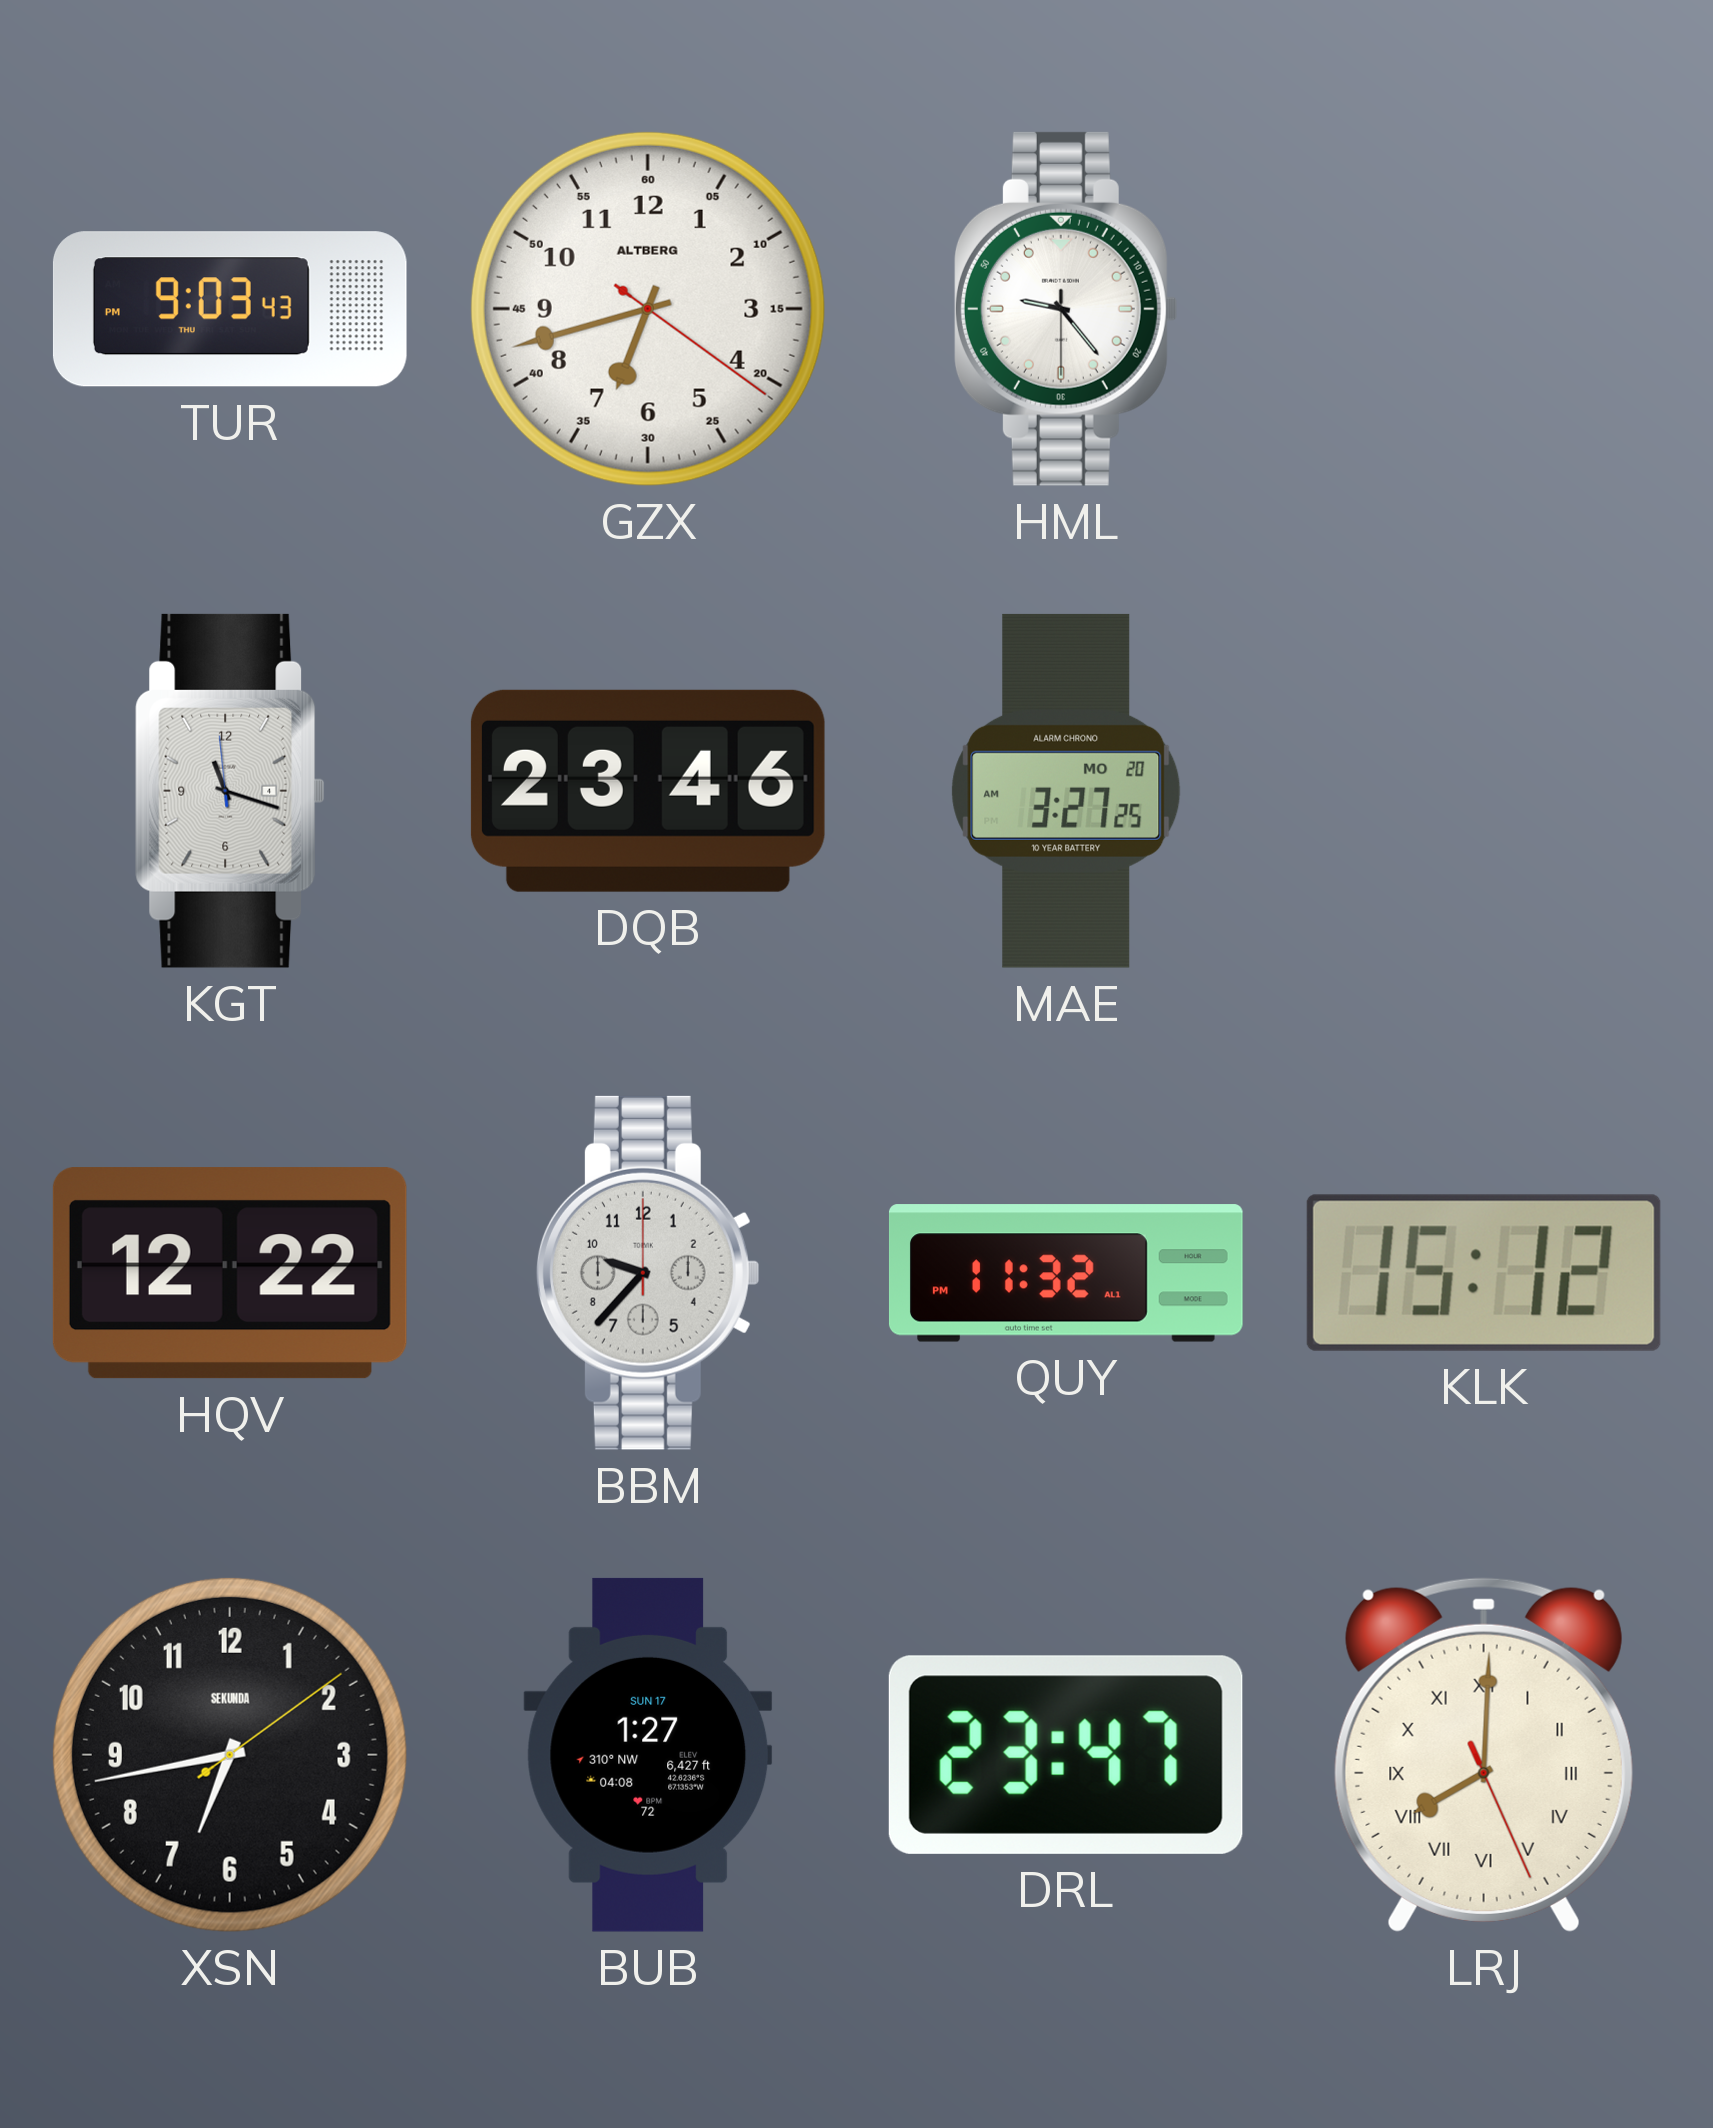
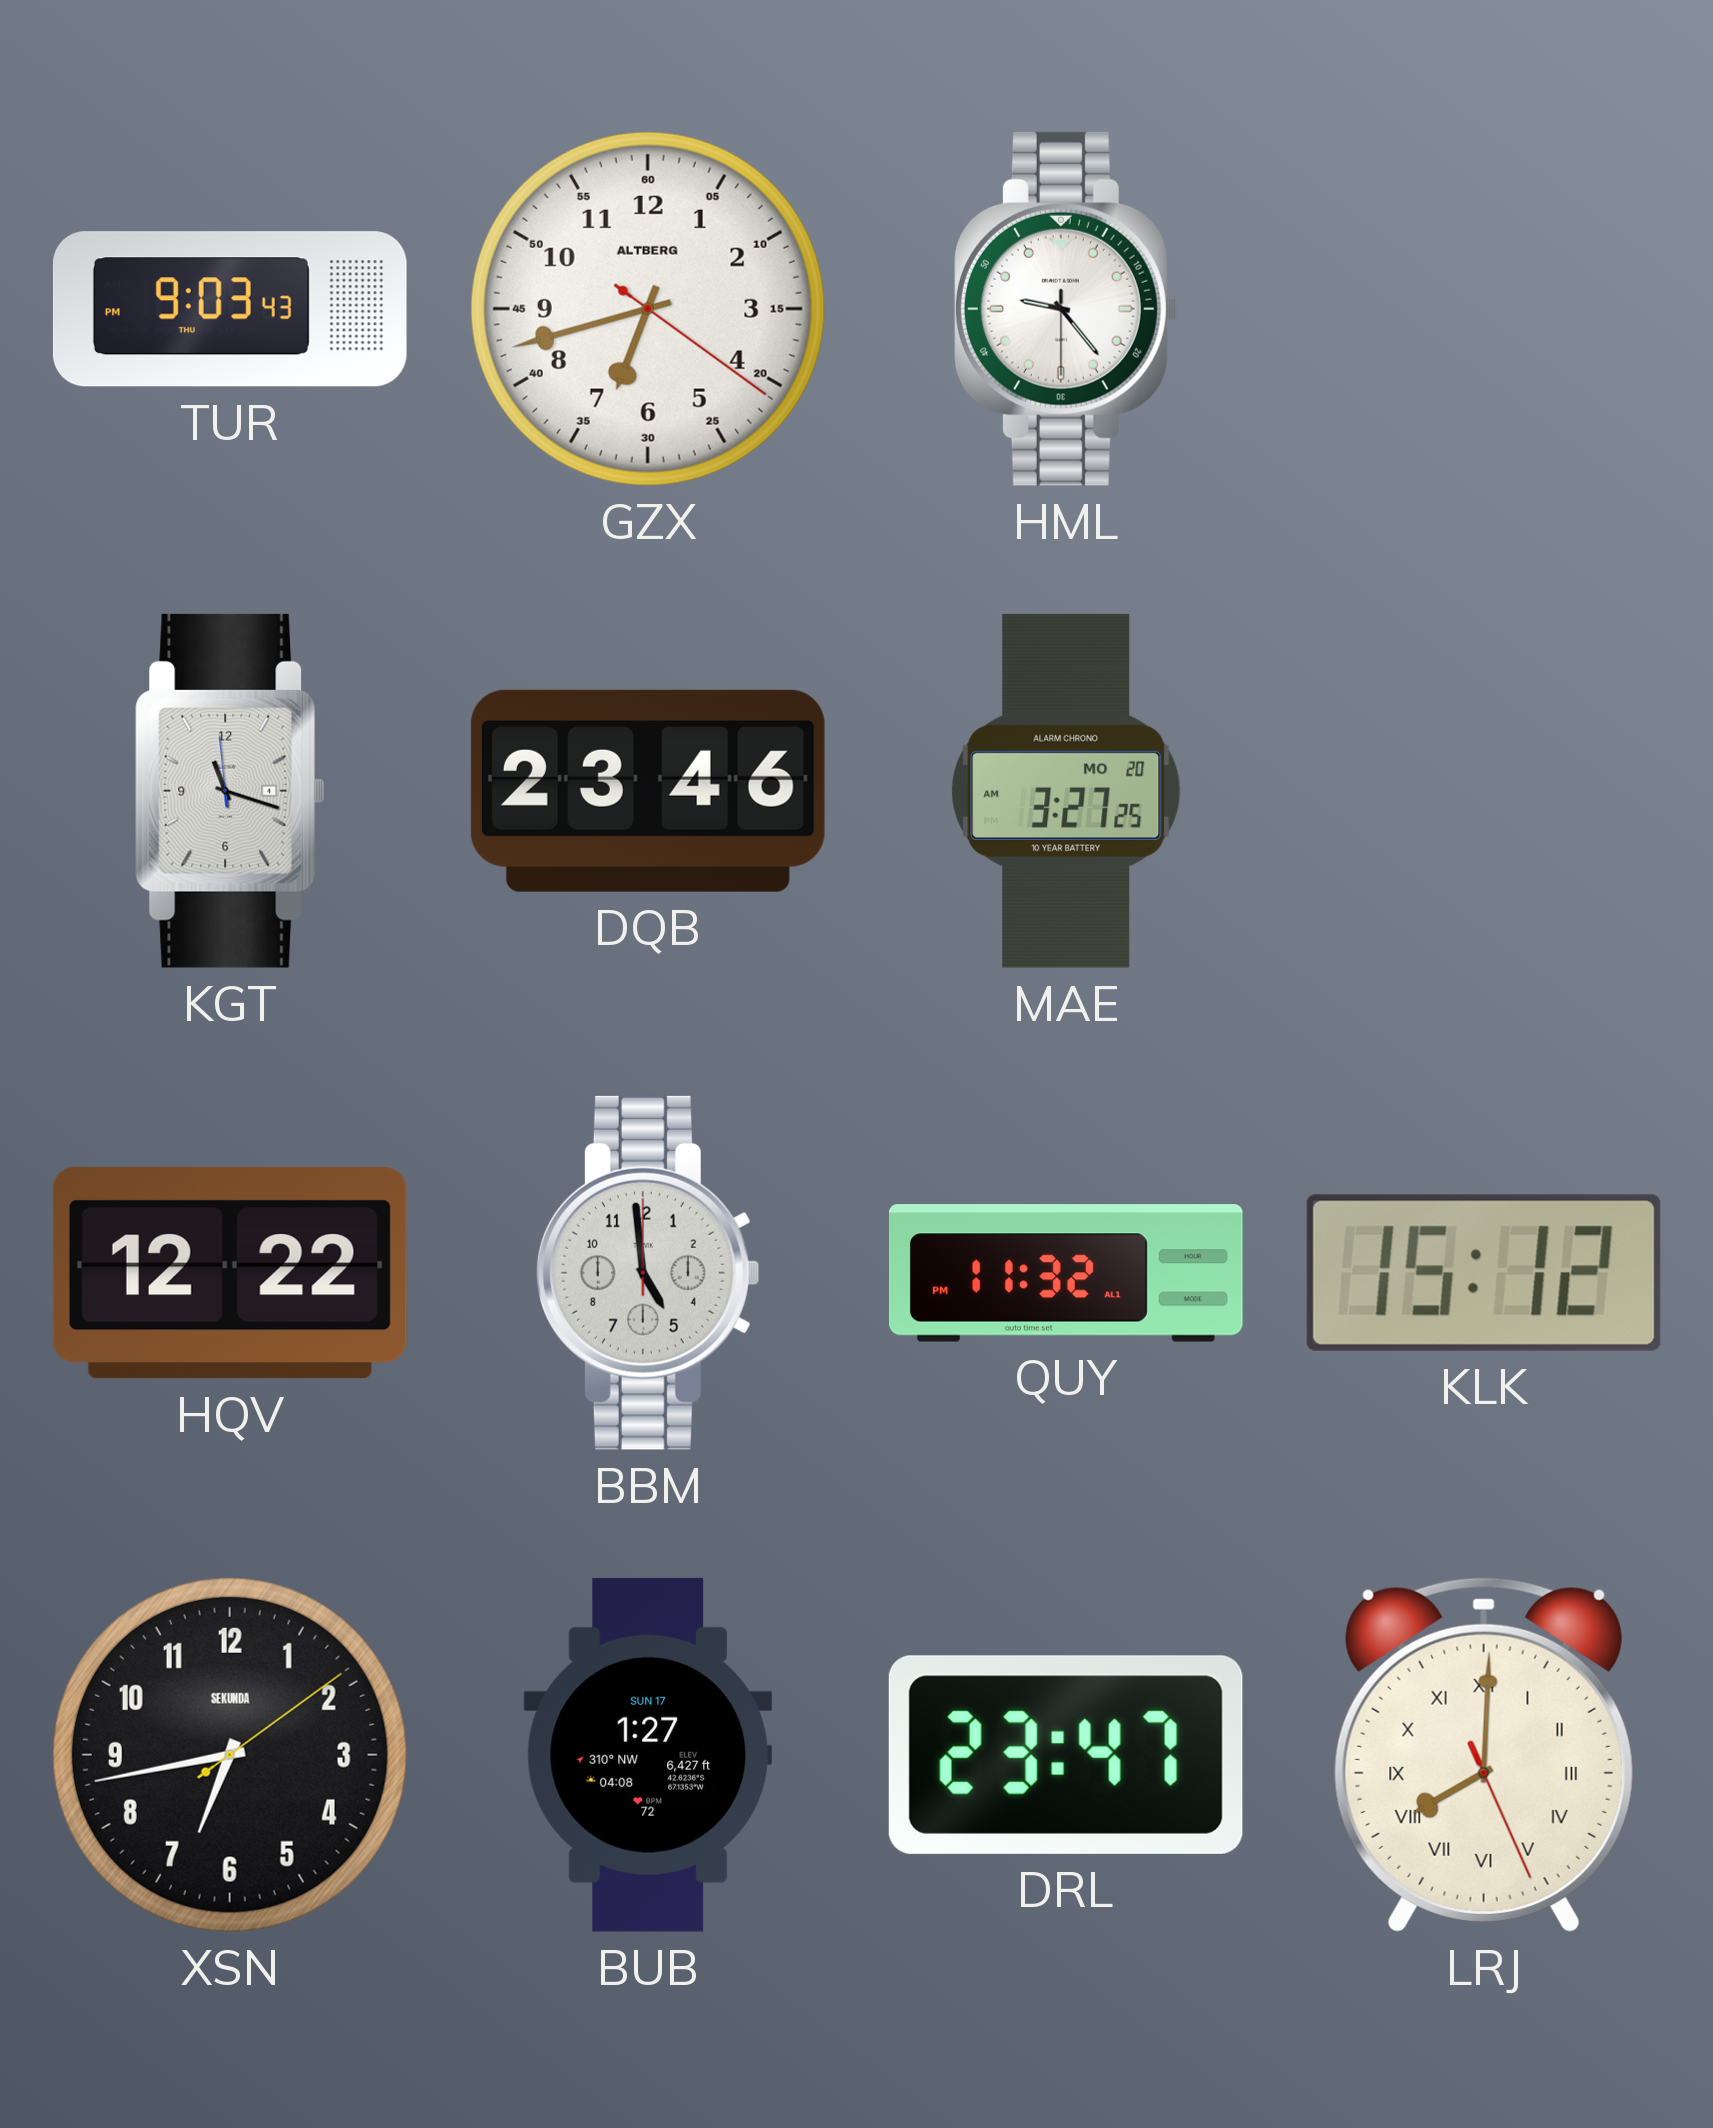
BBM: 9:37 -> 4:59 (648, 1273)
